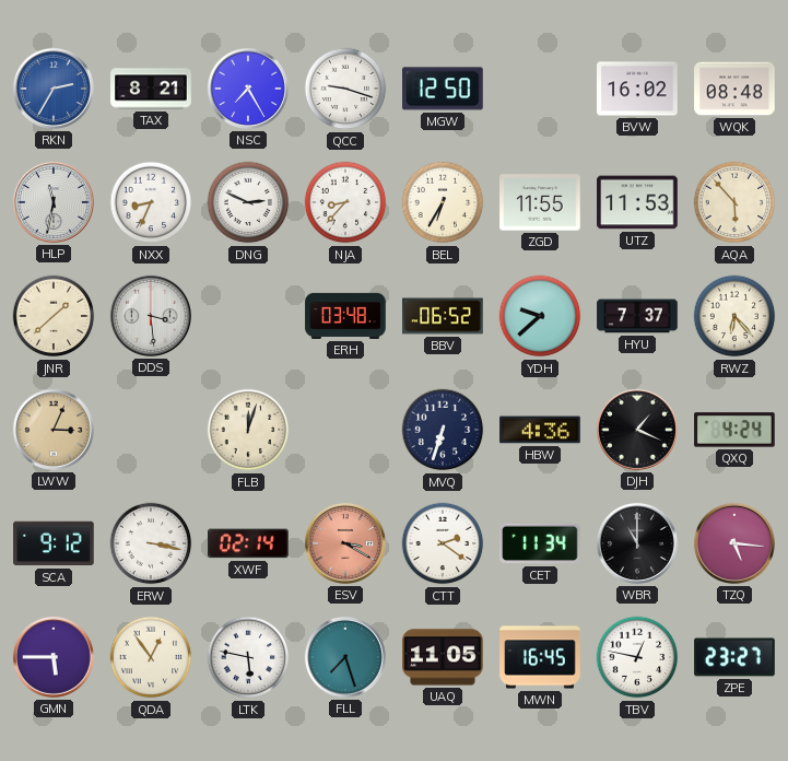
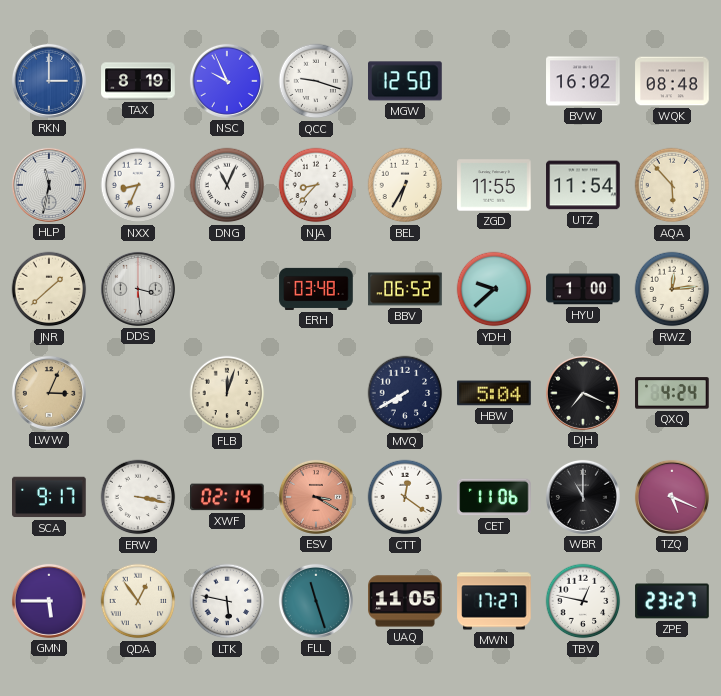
RKN: 2:35 -> 3:00 (49, 81)
TAX: 8:21 -> 8:19 (138, 81)
NSC: 7:25 -> 9:56 (227, 81)
DNG: 2:49 -> 11:04 (227, 185)
UTZ: 11:53 -> 11:54 (583, 185)
HYU: 7:37 -> 1:00 (583, 289)
RWZ: 6:23 -> 12:14 (672, 289)
MVQ: 6:33 -> 7:40 (405, 393)
HBW: 4:36 -> 5:04 (494, 393)
DJH: 1:19 -> 7:19 (583, 393)
SCA: 9:12 -> 9:17 (49, 497)
CTT: 2:21 -> 12:21 (405, 497)
CET: 11:34 -> 11:06 (494, 497)
TZQ: 5:16 -> 5:19 (672, 497)
FLL: 7:27 -> 11:27 (316, 601)
MWN: 16:45 -> 17:27 (494, 601)
